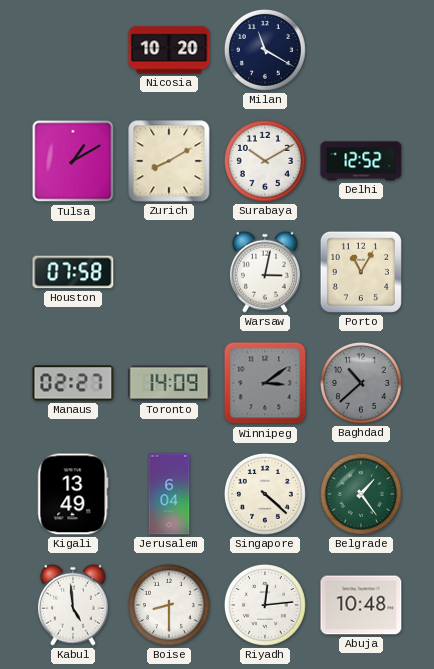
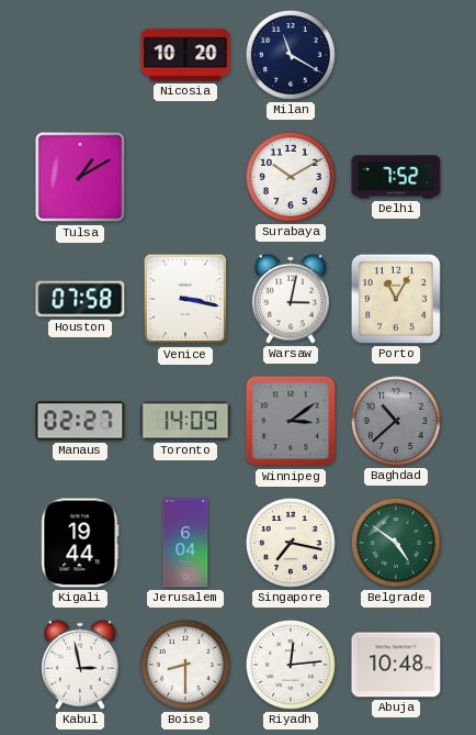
Zurich: 8:10 -> none (169, 161)
Delhi: 12:52 -> 7:52 (396, 177)
Venice: none -> 3:17 (185, 299)
Kigali: 13:49 -> 19:44 (80, 543)
Singapore: 4:22 -> 7:17 (291, 543)
Belgrade: 1:24 -> 4:51 (396, 543)
Kabul: 4:59 -> 2:58 (80, 665)
